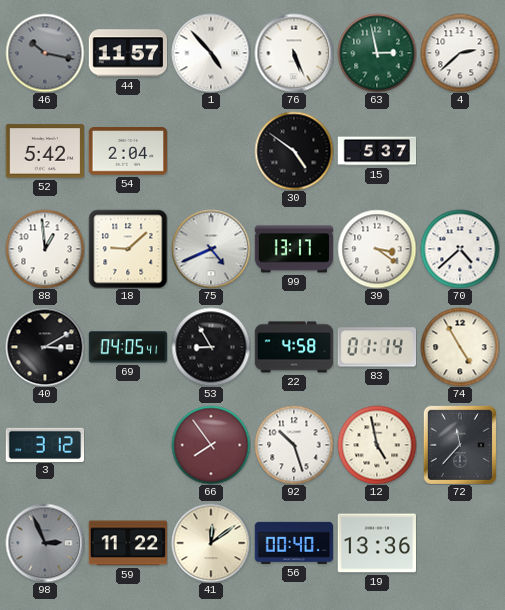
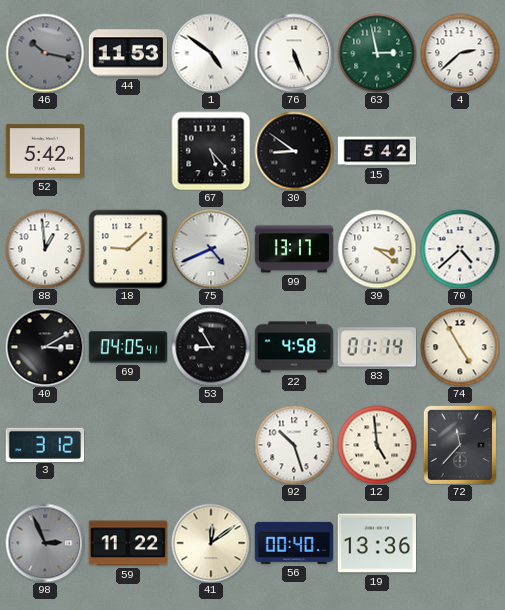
44: 11:57 -> 11:53 (128, 53)
1: 4:53 -> 4:51 (211, 53)
54: 2:04 -> none (128, 151)
67: none -> 5:23 (211, 151)
30: 4:51 -> 8:51 (294, 151)
15: 5:37 -> 5:42 (377, 151)
66: 7:54 -> none (211, 445)
12: 4:58 -> 4:59 (377, 445)
